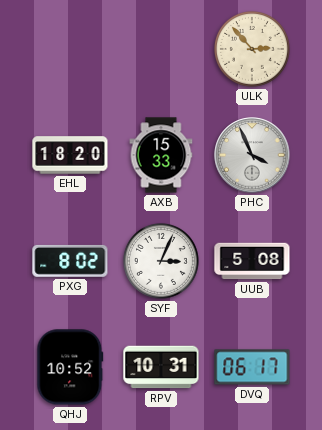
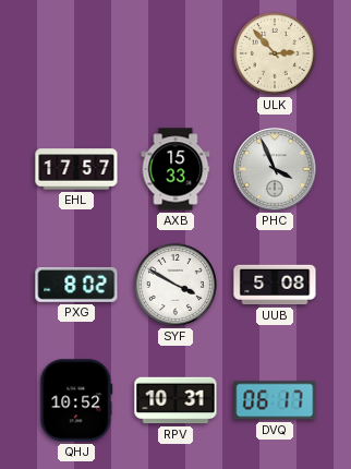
EHL: 18:20 -> 17:57 (76, 169)
SYF: 3:04 -> 3:50 (175, 285)
